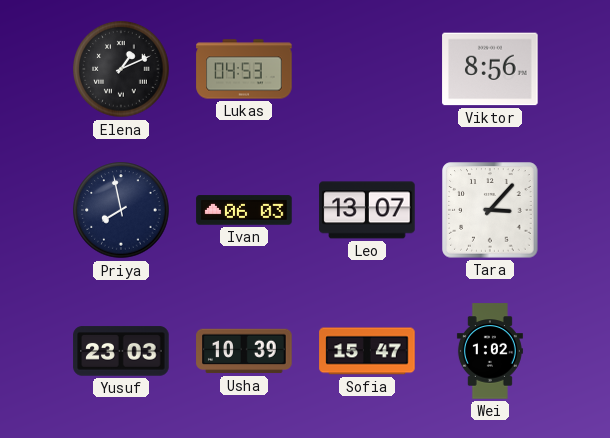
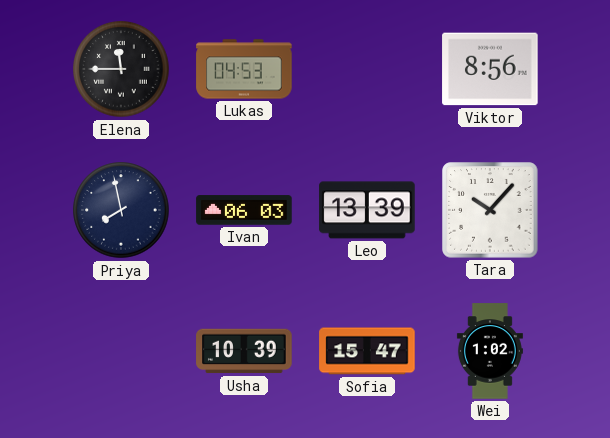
Elena: 1:11 -> 11:45 (121, 69)
Leo: 13:07 -> 13:39 (367, 210)
Tara: 3:07 -> 10:07 (490, 210)
Yusuf: 23:03 -> none (121, 351)
